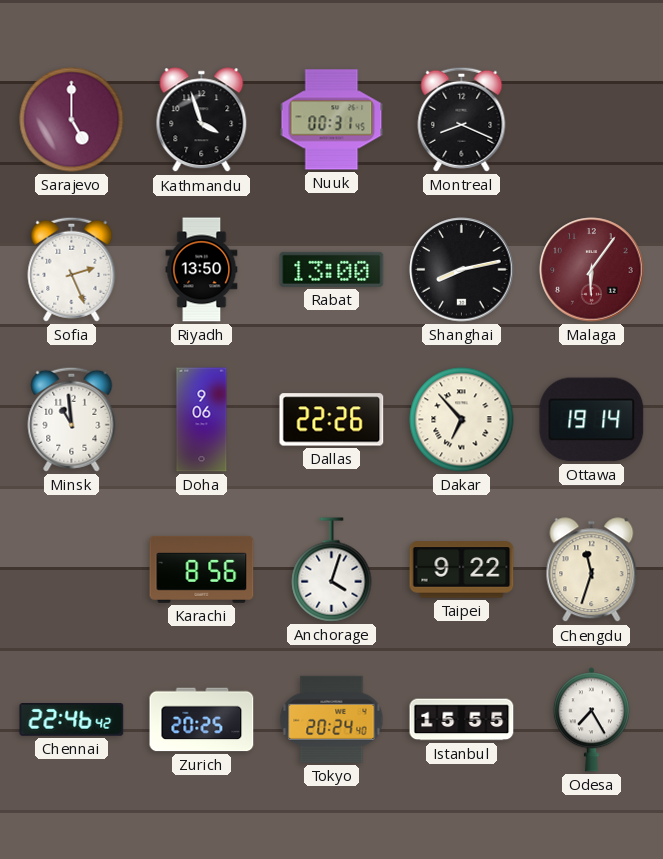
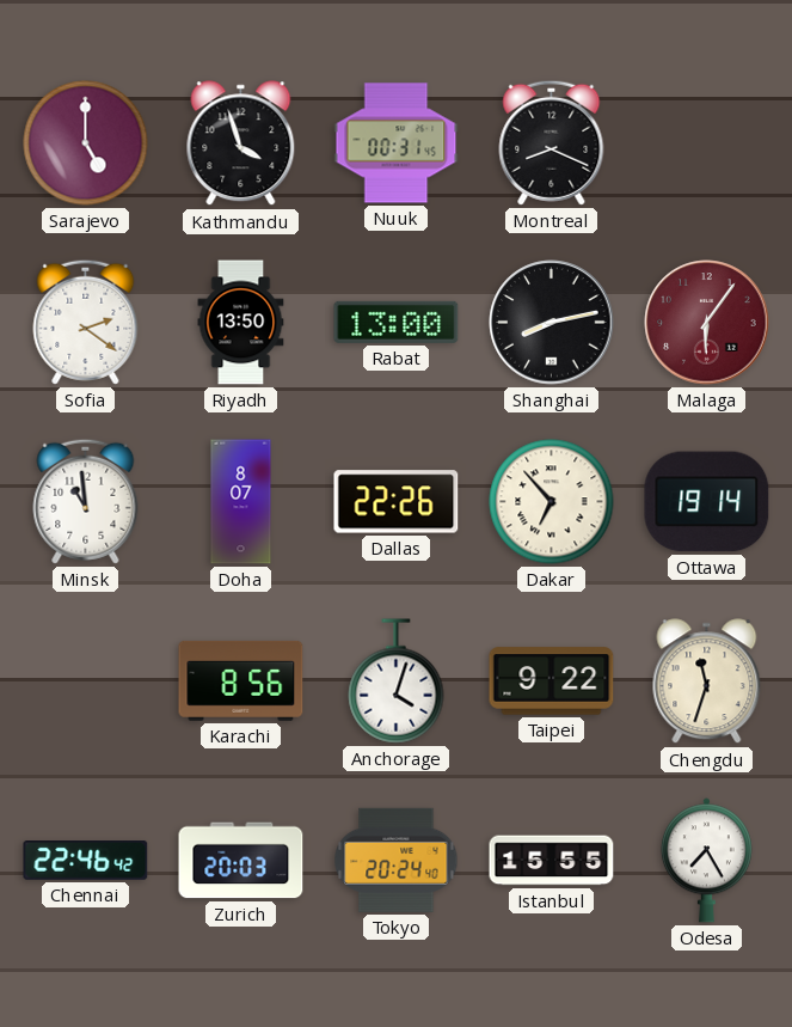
Sofia: 2:26 -> 2:21 (86, 322)
Doha: 9:06 -> 8:07 (241, 502)
Zurich: 20:25 -> 20:03 (241, 861)
